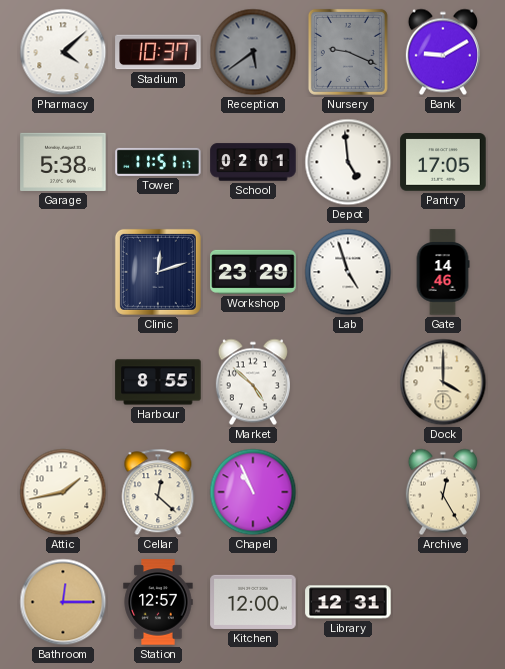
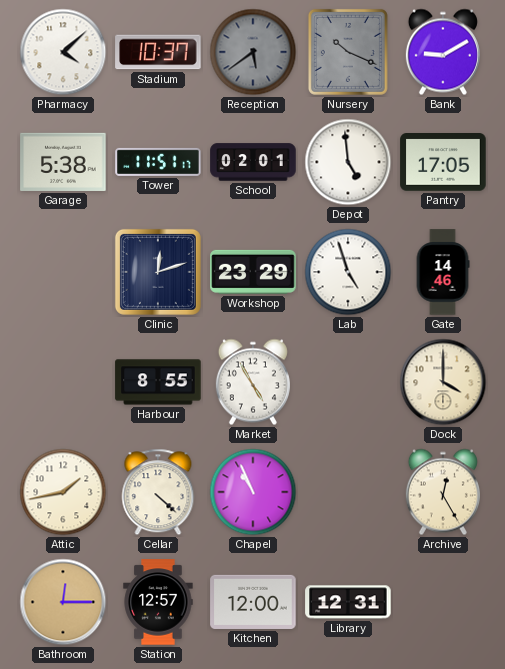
Nursery: 9:19 -> 10:19 (348, 52)
Market: 4:52 -> 4:55 (253, 382)
Cellar: 12:22 -> 4:22 (158, 492)
